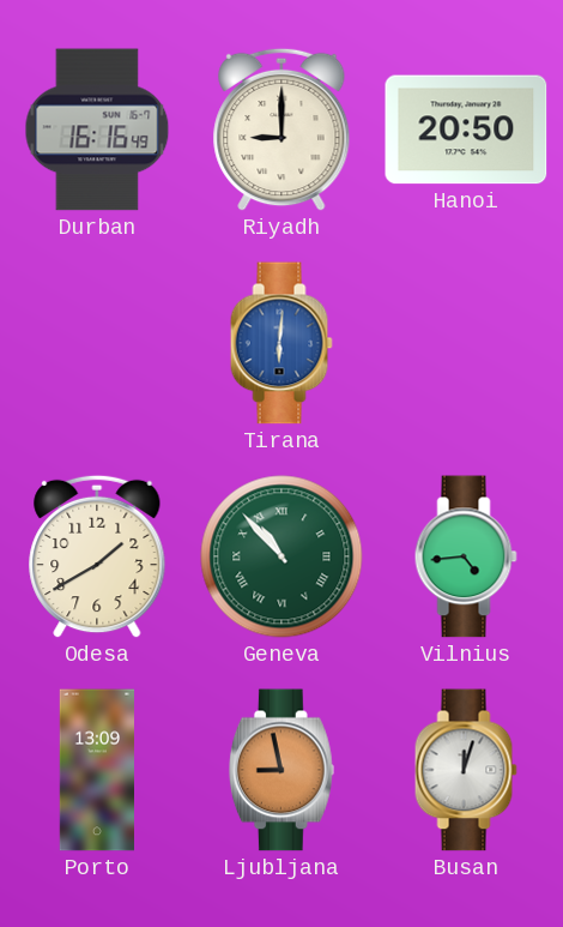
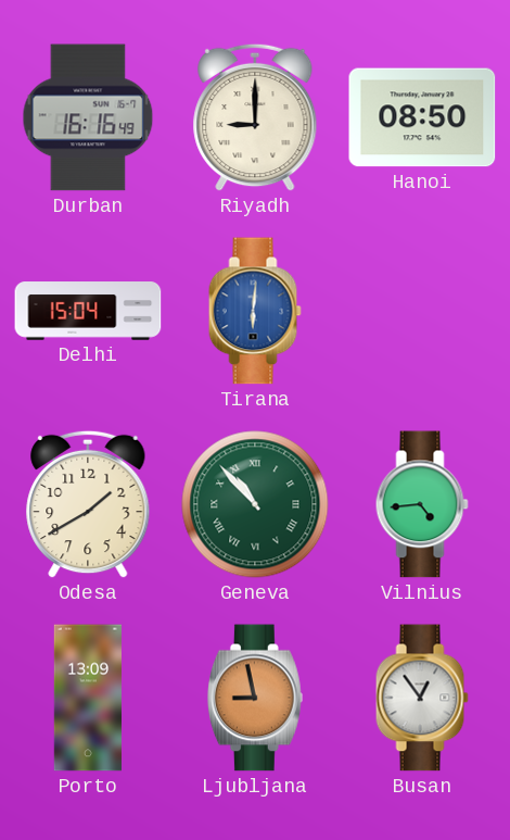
Hanoi: 20:50 -> 08:50 (422, 117)
Delhi: none -> 15:04 (88, 311)
Busan: 12:03 -> 12:54 (422, 698)
